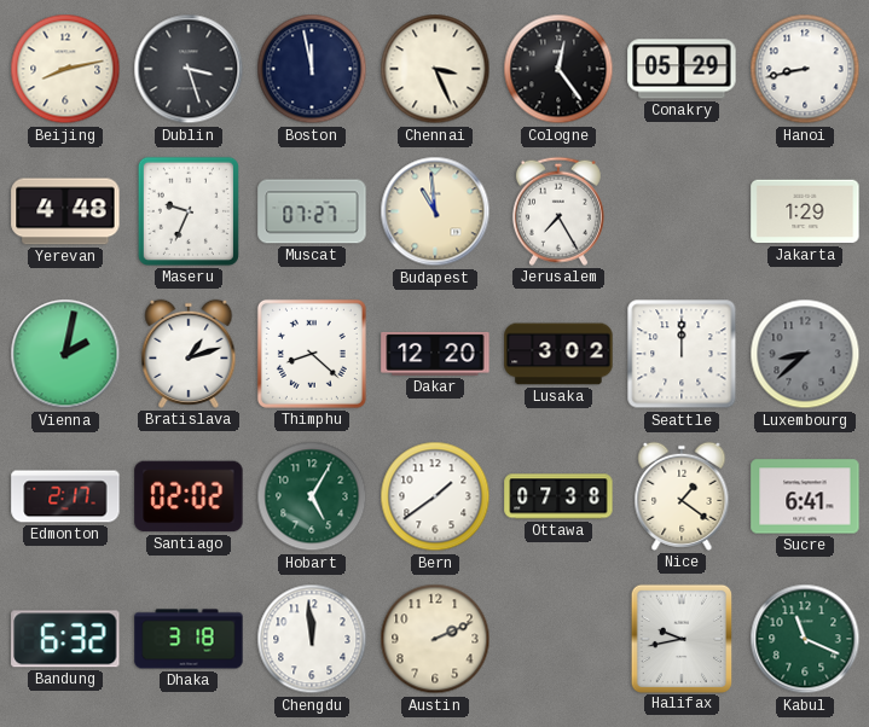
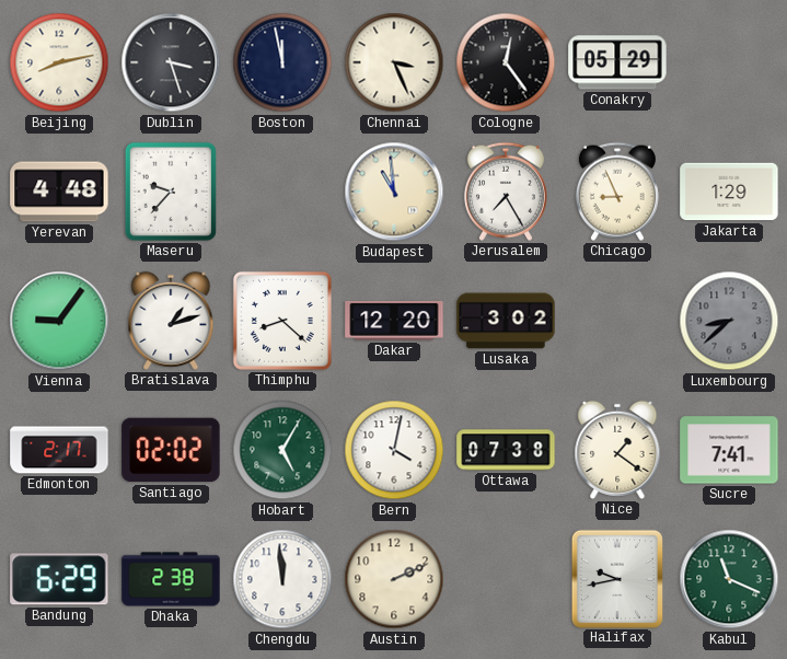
Hanoi: 8:43 -> none (805, 69)
Maseru: 9:34 -> 9:37 (171, 192)
Muscat: 07:27 -> none (312, 211)
Chicago: none -> 8:56 (617, 192)
Vienna: 2:02 -> 9:06 (59, 321)
Seattle: 12:00 -> none (682, 354)
Bern: 1:39 -> 4:02 (394, 450)
Sucre: 6:41 -> 7:41 (729, 450)
Bandung: 6:32 -> 6:29 (59, 579)
Dhaka: 3:18 -> 2:38 (171, 579)
